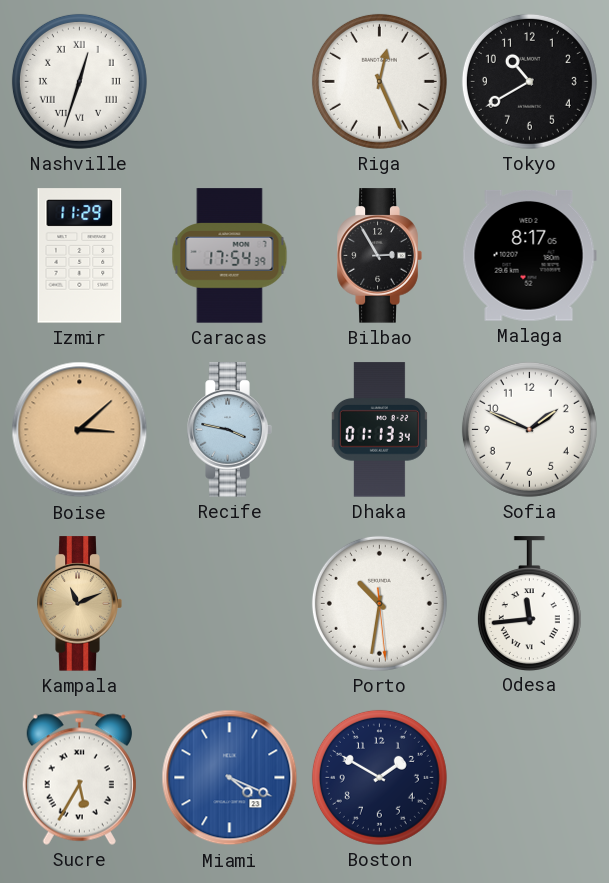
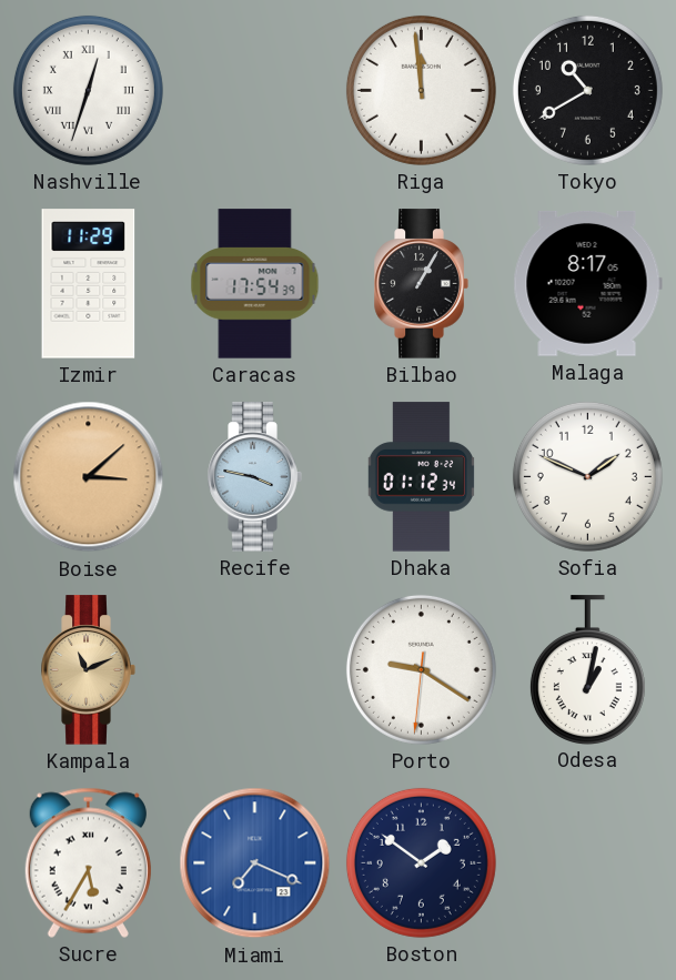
Riga: 12:26 -> 11:59 (421, 90)
Bilbao: 2:55 -> 1:05 (421, 284)
Dhaka: 01:13 -> 01:12 (421, 477)
Porto: 10:31 -> 9:20 (421, 669)
Odesa: 11:44 -> 1:02 (587, 669)
Miami: 4:19 -> 7:19 (255, 863)
Boston: 1:50 -> 1:51 (421, 862)
